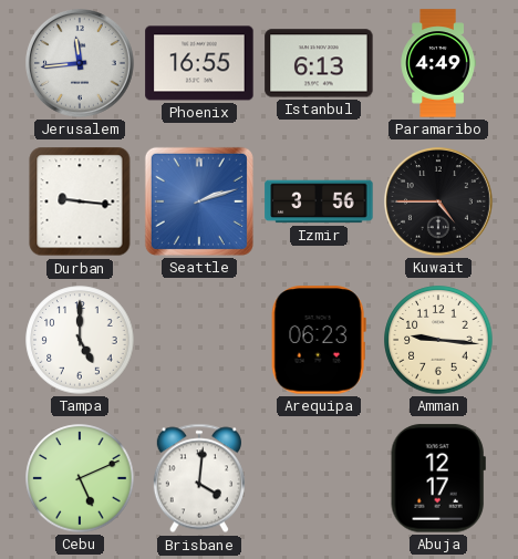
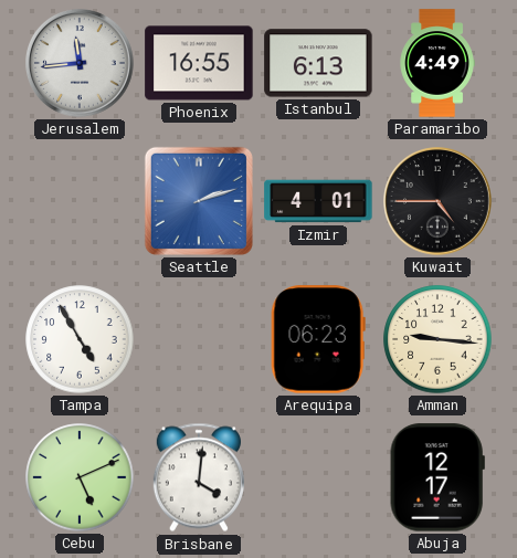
Durban: 9:16 -> none (80, 201)
Izmir: 3:56 -> 4:01 (318, 201)
Tampa: 5:00 -> 4:55 (80, 339)
